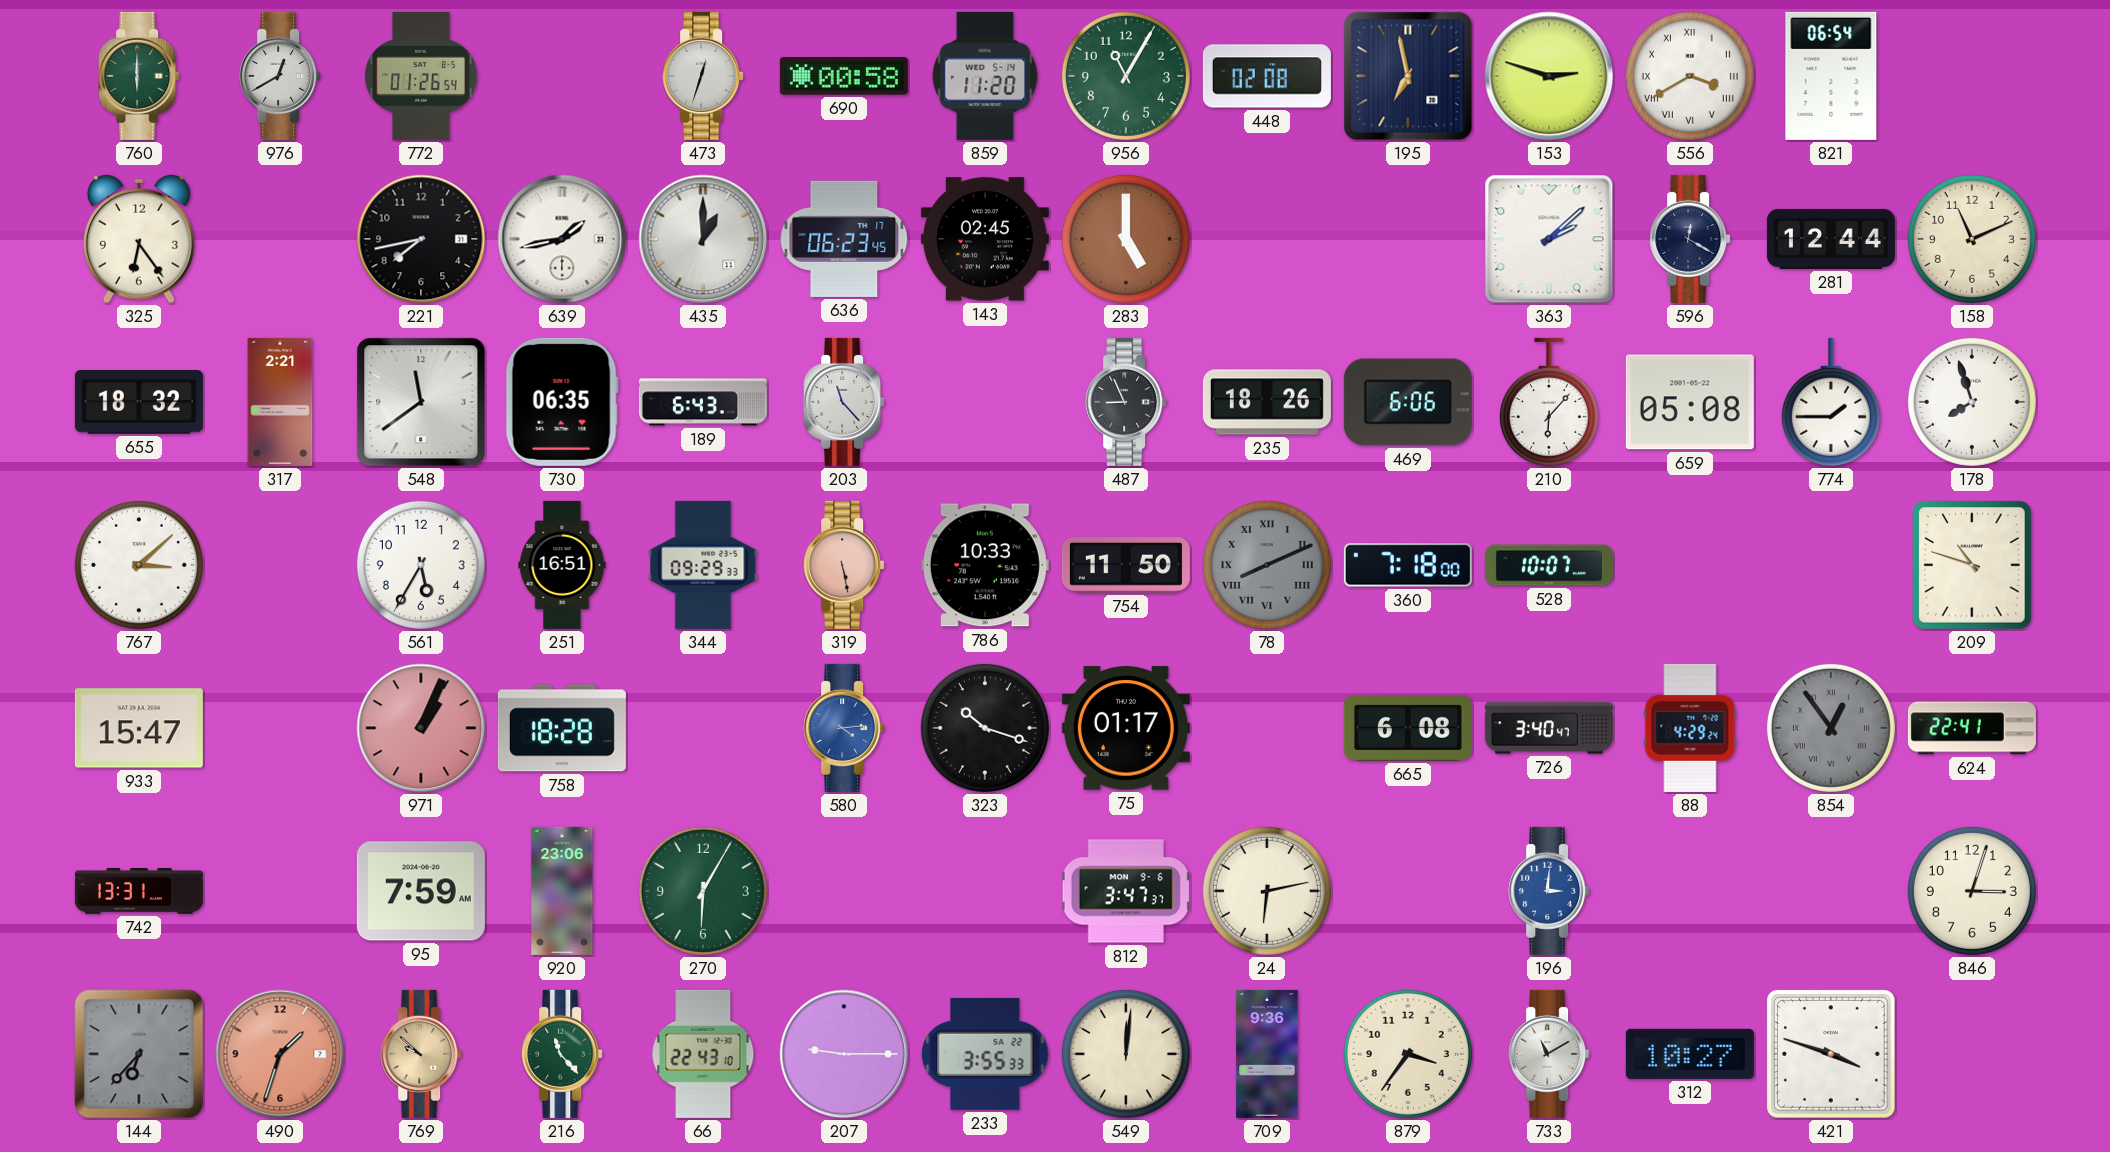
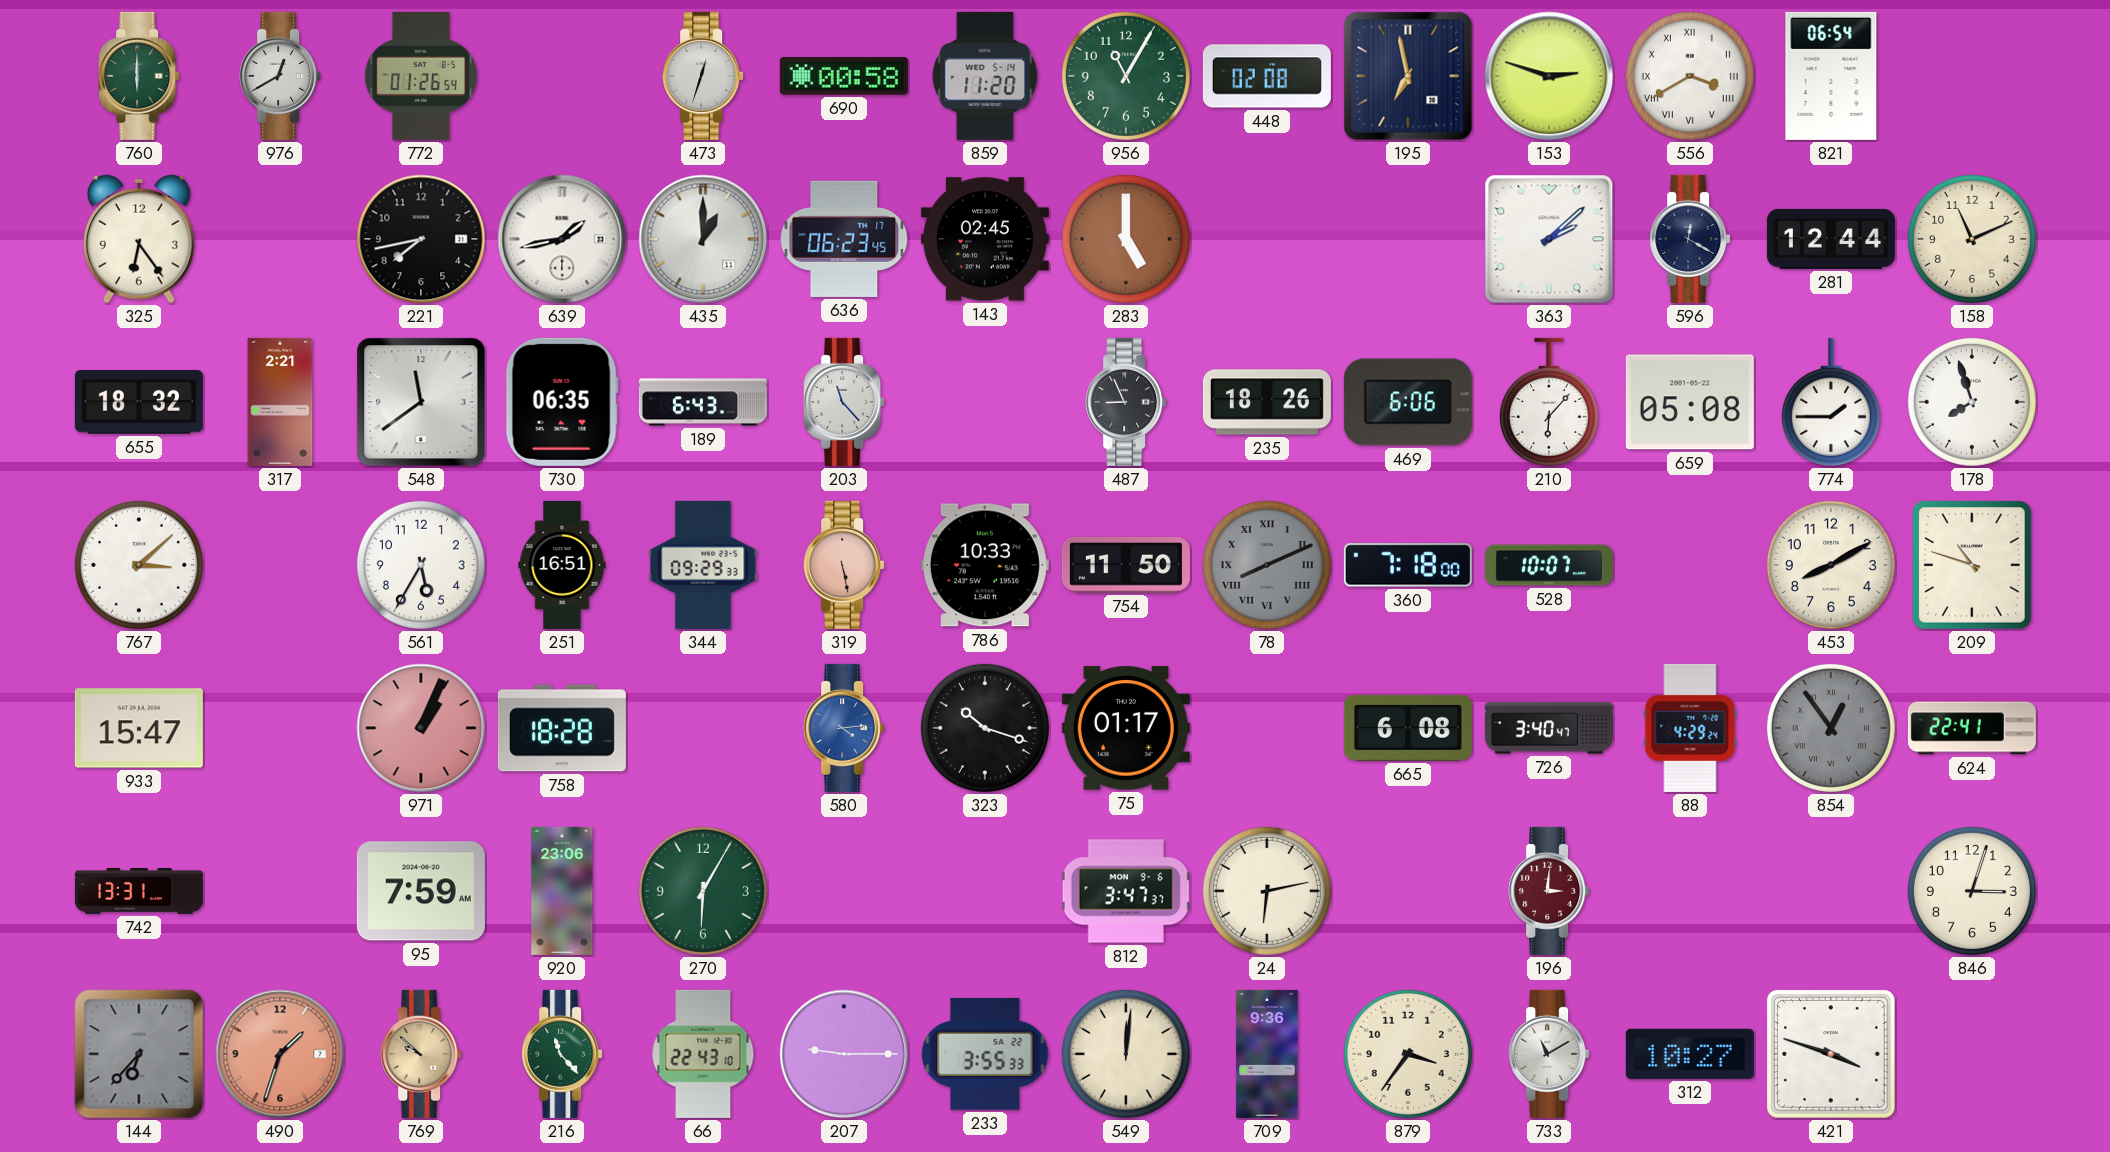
453: none -> 8:10 (1831, 565)
196 dial: blue -> burgundy (1549, 891)
